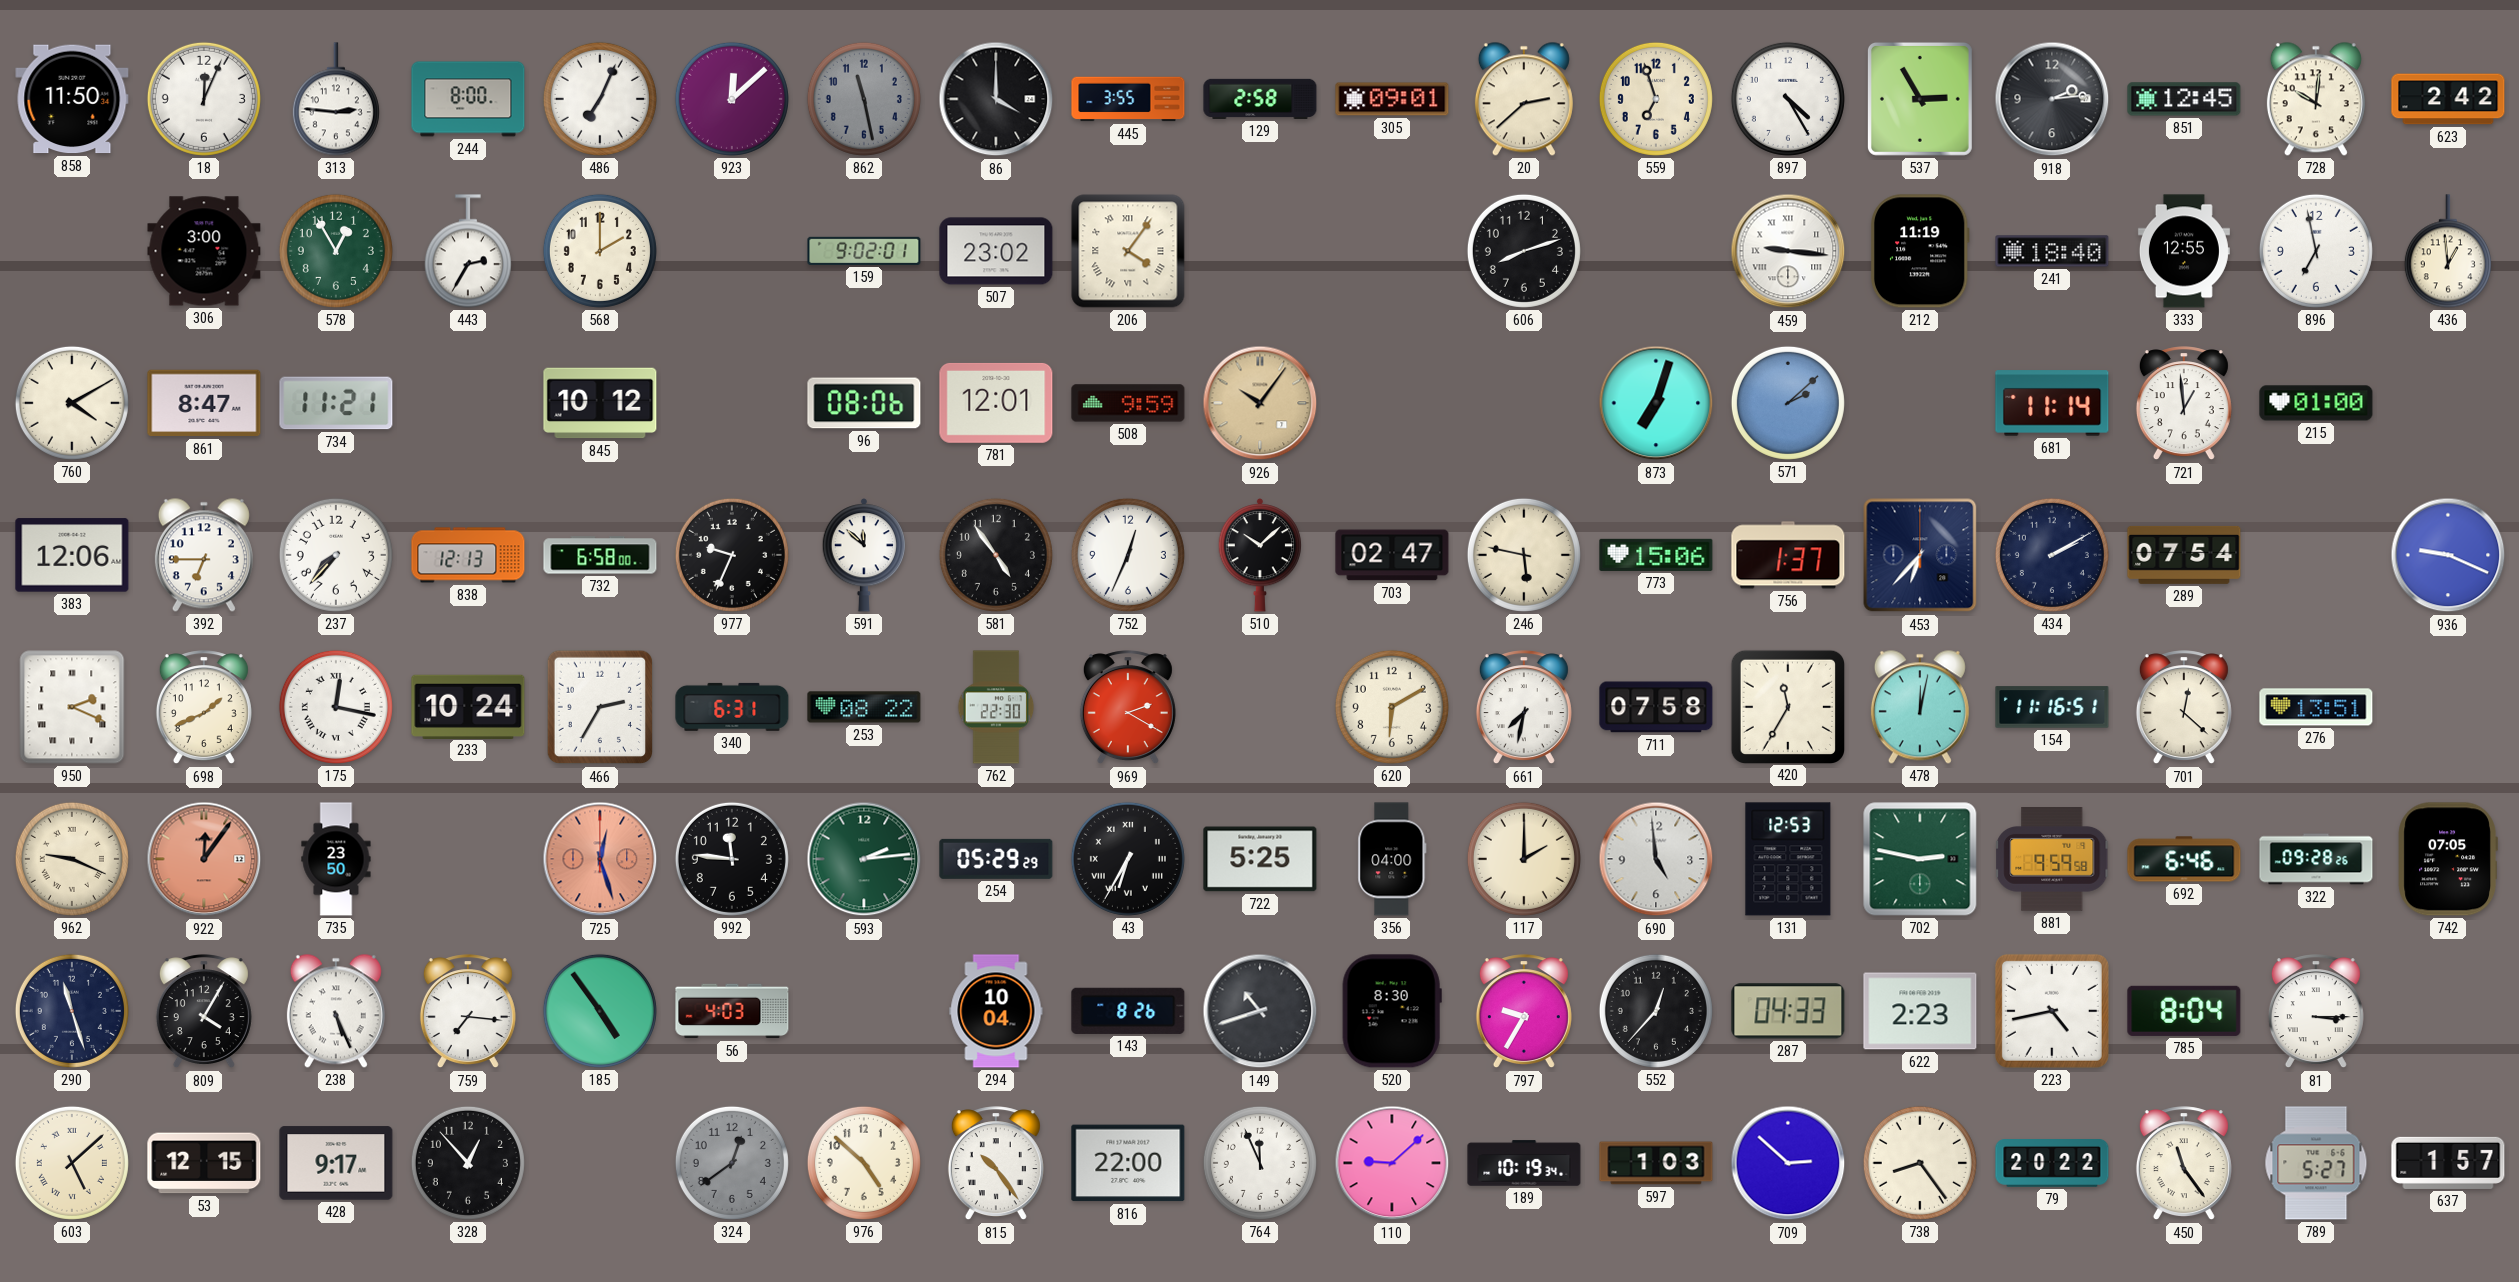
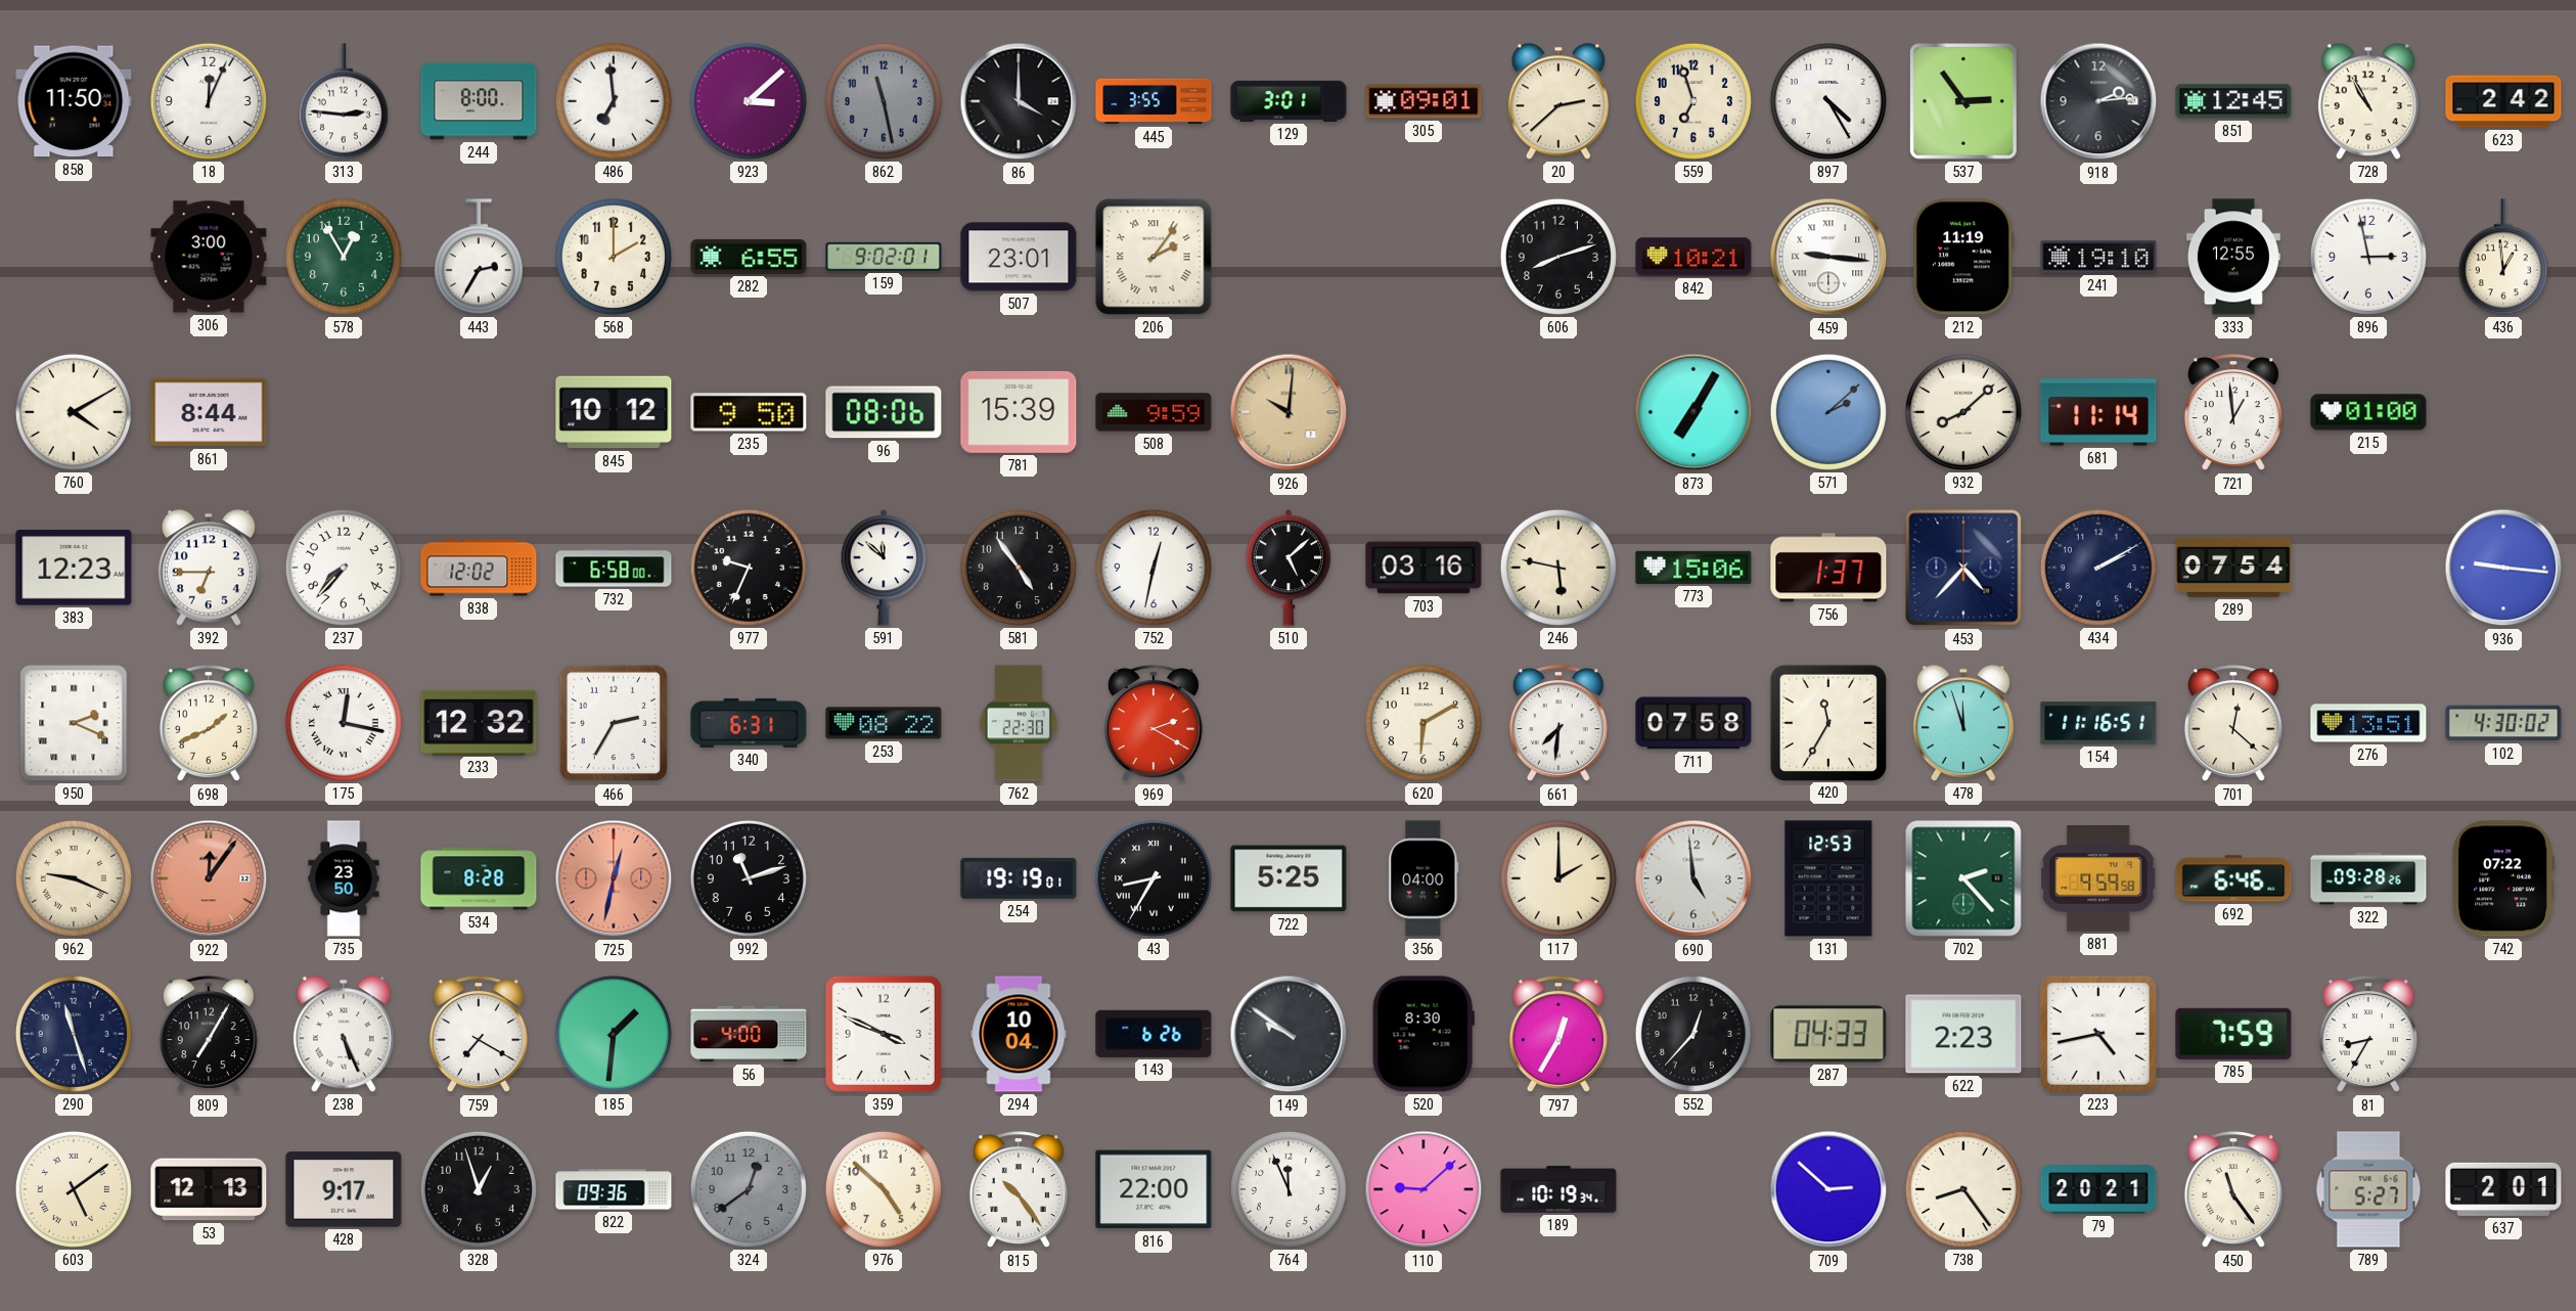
486: 7:04 -> 6:59 (614, 101)
923: 12:08 -> 3:08 (749, 101)
129: 2:58 -> 3:01 (1289, 101)
537: 2:55 -> 2:54 (1963, 101)
728: 10:01 -> 10:55 (2368, 101)
282: none -> 6:55 (749, 257)
507: 23:02 -> 23:01 (1019, 257)
206: 4:06 -> 2:06 (1154, 257)
842: none -> 10:21 (1693, 257)
241: 18:40 -> 19:10 (2098, 257)
896: 6:58 -> 2:58 (2368, 257)
861: 8:47 -> 8:44 (209, 412)
734: 11:21 -> none (336, 403)
235: none -> 9:50 (749, 412)
781: 12:01 -> 15:39 (1019, 412)
926: 10:06 -> 10:01 (1289, 412)
873: 7:03 -> 7:05 (1693, 412)
932: none -> 8:08 (1963, 412)
383: 12:06 -> 12:23 (74, 568)
838: 12:13 -> 12:02 (479, 568)
752: 12:34 -> 12:32 (1154, 568)
510: 10:08 -> 5:08 (1289, 568)
703: 02:47 -> 03:16 (1423, 568)
453: 6:37 -> 4:37 (1963, 568)
936: 9:19 -> 9:16 (2503, 568)
233: 10:24 -> 12:32 (479, 722)
661: 7:32 -> 7:31 (1558, 724)
478: 12:02 -> 11:57 (1963, 723)
102: none -> 4:30 (2503, 723)
534: none -> 8:28 (479, 878)
725: 12:27 -> 12:32 (614, 878)
992: 11:46 -> 11:12 (749, 878)
593: 2:14 -> none (864, 859)
254: 05:29 -> 19:19 (1019, 878)
43: 6:35 -> 8:35 (1154, 878)
702: 2:47 -> 2:23 (1963, 878)
742: 07:05 -> 07:22 (2503, 878)
809: 4:05 -> 7:05 (209, 1035)
759: 7:16 -> 7:20 (479, 1035)
185: 4:54 -> 1:31 (614, 1034)
56: 4:03 -> 4:00 (749, 1034)
359: none -> 3:49 (884, 1034)
143: 8:26 -> 6:26 (1154, 1034)
149: 10:42 -> 9:51 (1289, 1034)
797: 9:35 -> 12:35 (1558, 1035)
785: 8:04 -> 7:59 (2233, 1034)
81: 3:15 -> 8:35 (2368, 1035)
603: 5:08 -> 5:09 (74, 1189)
53: 12:15 -> 12:13 (209, 1189)
328: 12:53 -> 12:57 (479, 1189)
822: none -> 09:36 (614, 1189)
597: 1:03 -> none (1656, 1163)
79: 20:22 -> 20:21 (2098, 1190)
637: 1:57 -> 2:01 (2503, 1189)
